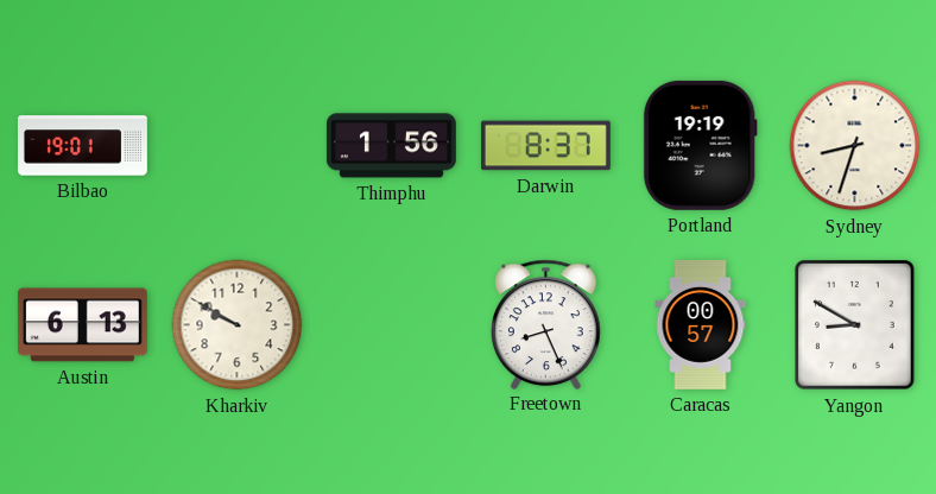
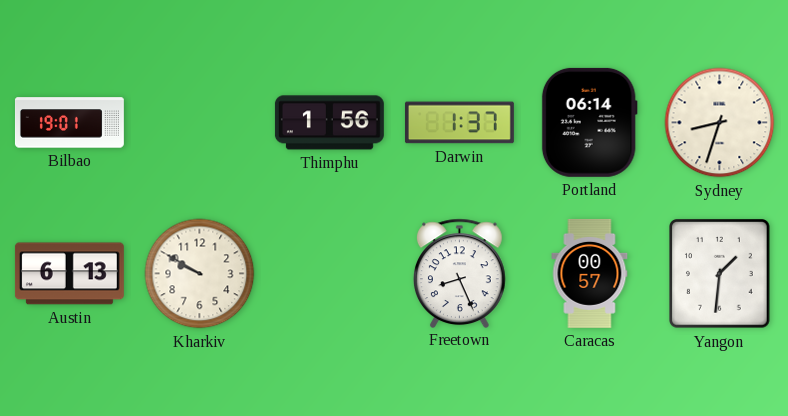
Darwin: 8:37 -> 1:37 (459, 123)
Portland: 19:19 -> 06:14 (589, 122)
Yangon: 8:50 -> 1:31 (720, 274)
